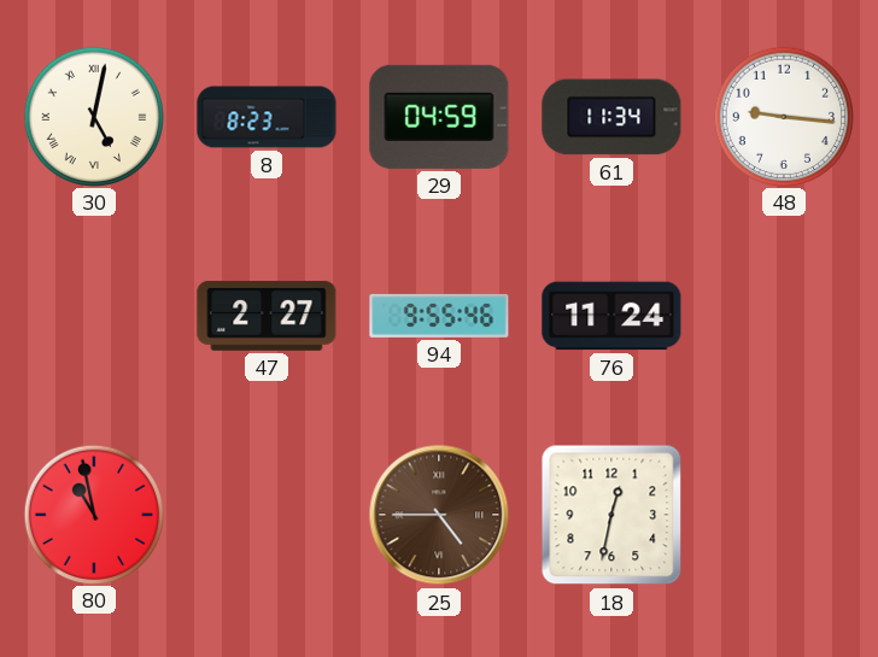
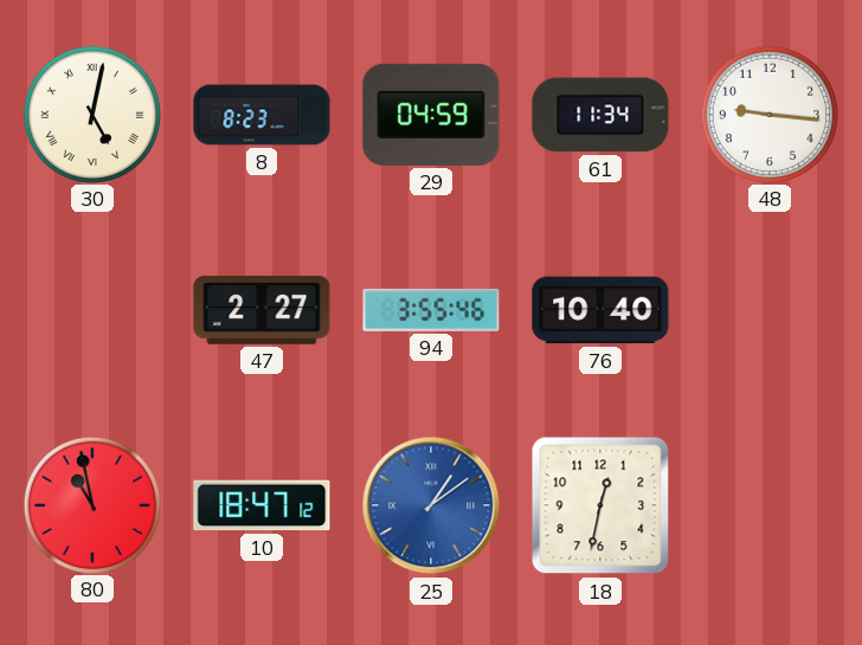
94: 9:55 -> 3:55 (431, 310)
76: 11:24 -> 10:40 (600, 310)
10: none -> 18:47 (262, 505)
25: 4:45 -> 1:09 (431, 505)
25 dial: brown -> blue (431, 505)
